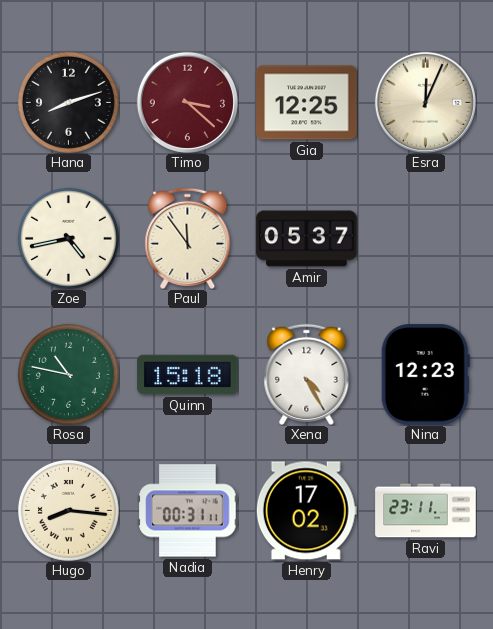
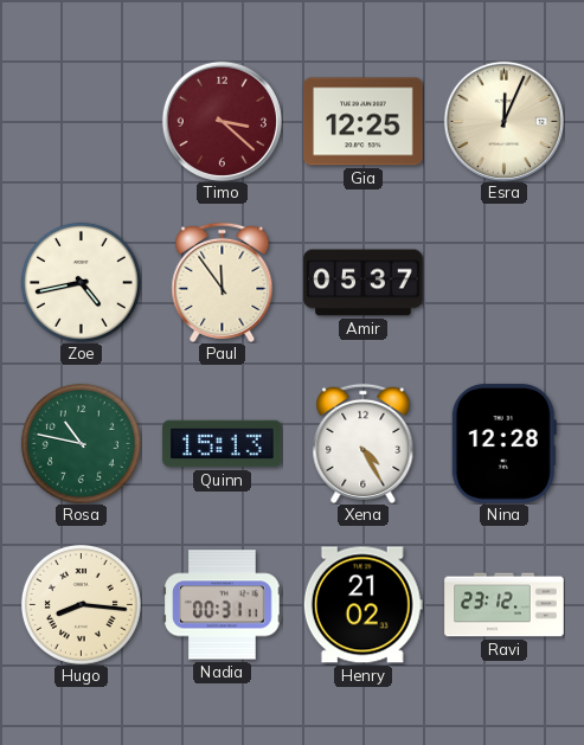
Hana: 8:12 -> none (68, 102)
Quinn: 15:18 -> 15:13 (223, 444)
Nina: 12:23 -> 12:28 (503, 444)
Henry: 17:02 -> 21:02 (362, 605)
Ravi: 23:11 -> 23:12 (505, 605)
